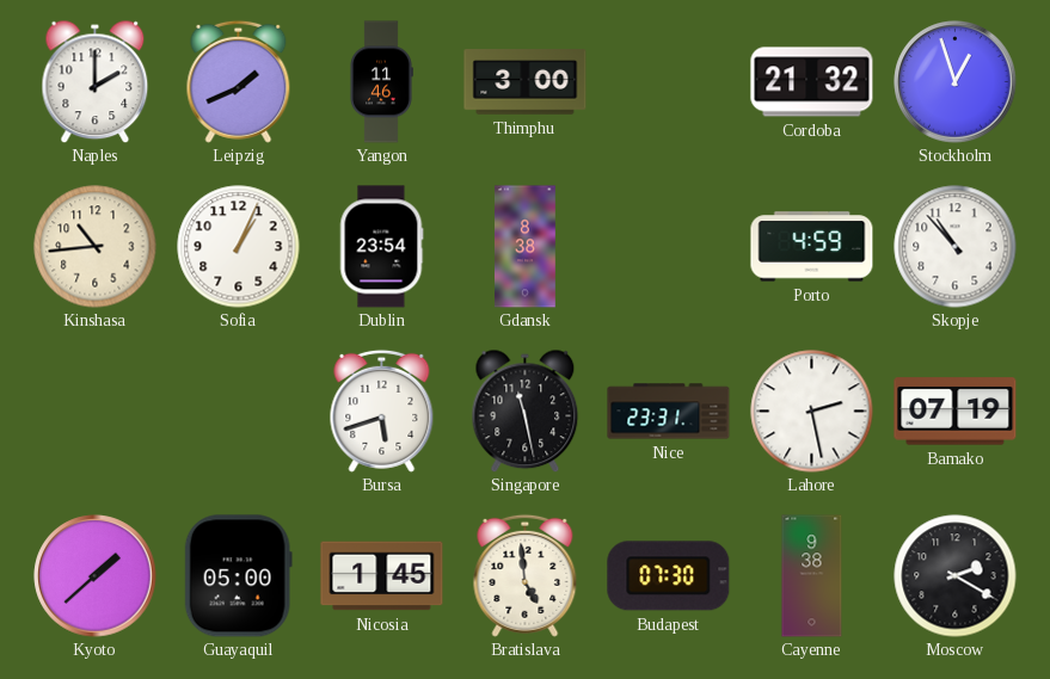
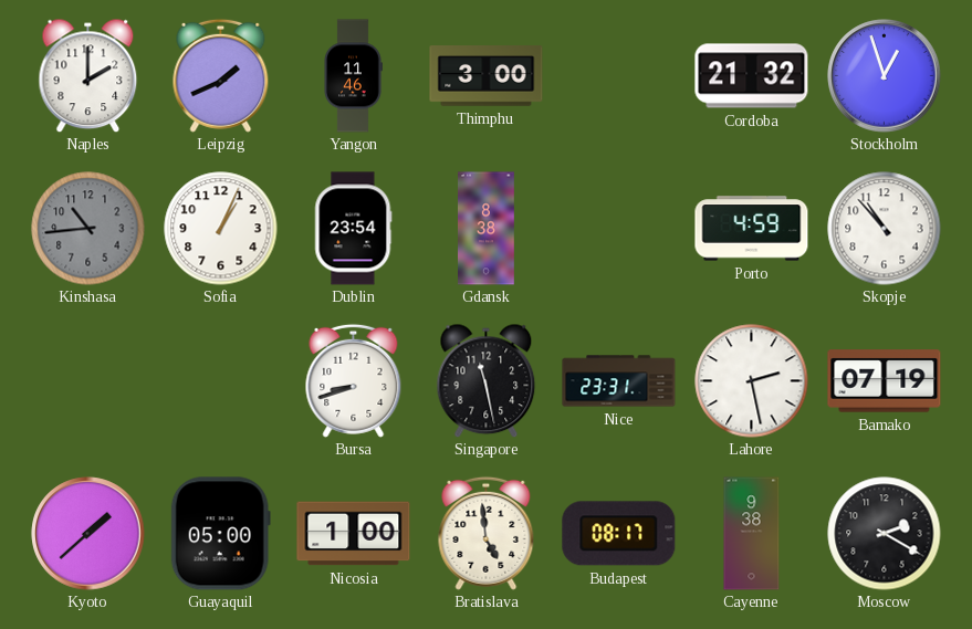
Kinshasa dial: cream -> grey (88, 229)
Bursa: 5:42 -> 8:42 (354, 380)
Nicosia: 1:45 -> 1:00 (354, 534)
Budapest: 07:30 -> 08:17 (619, 534)
